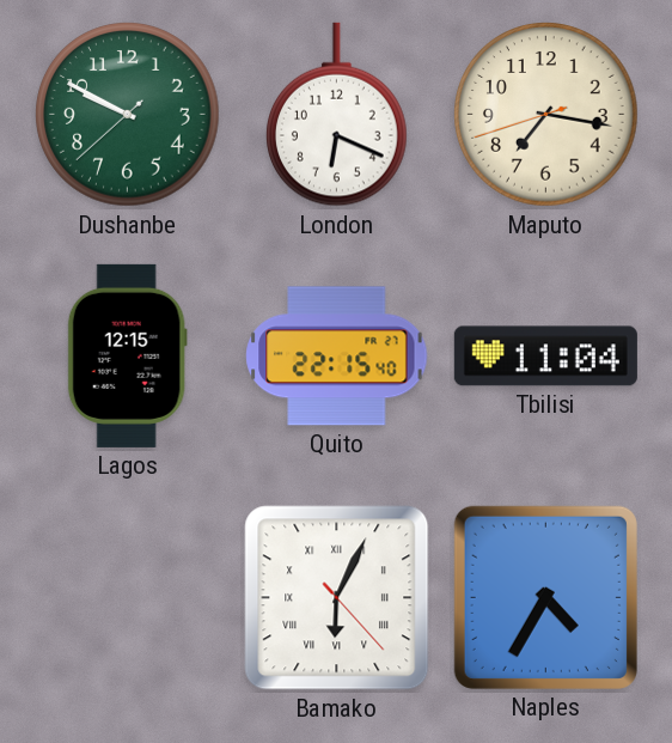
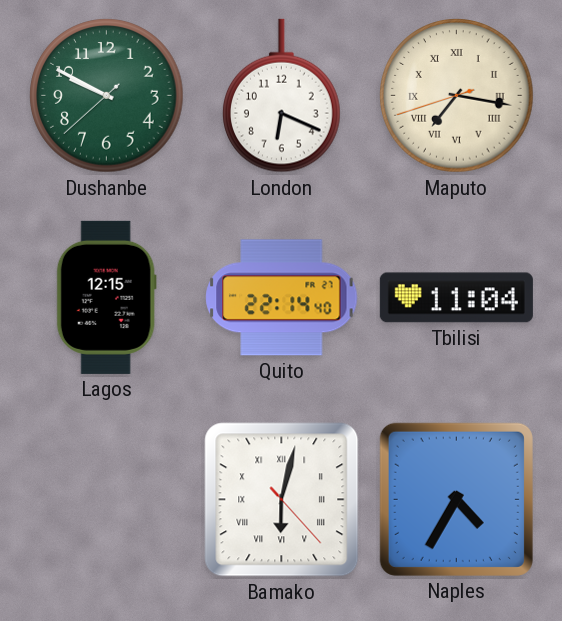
Maputo numerals: Arabic -> Roman (457, 96)
Quito: 22:15 -> 22:14 (282, 298)
Bamako: 6:04 -> 6:02 (282, 500)
